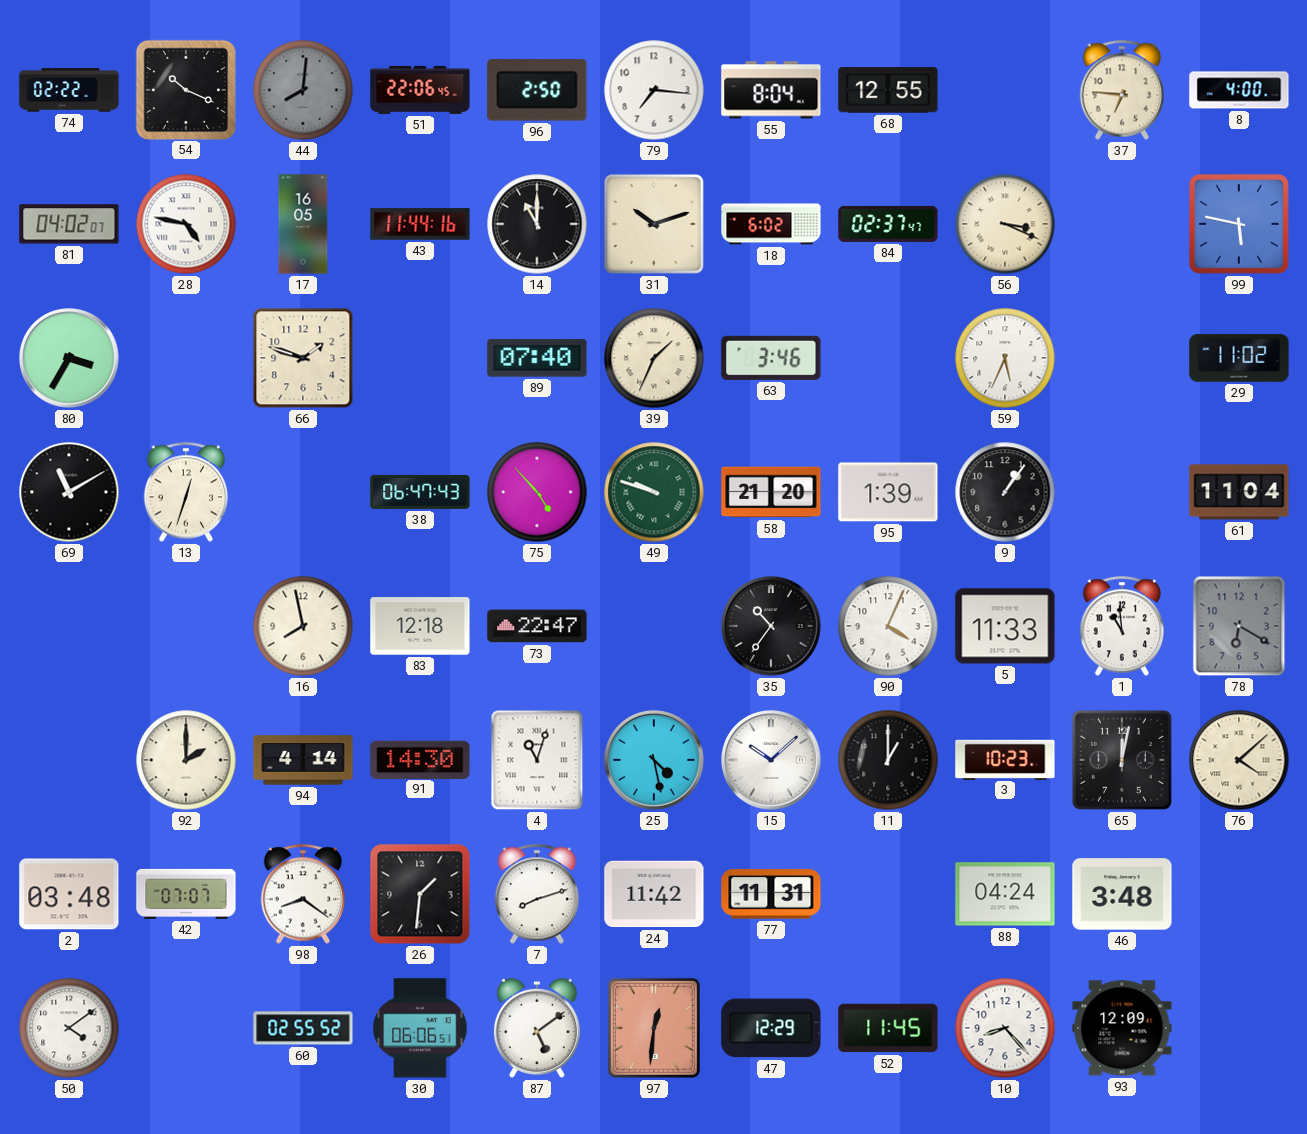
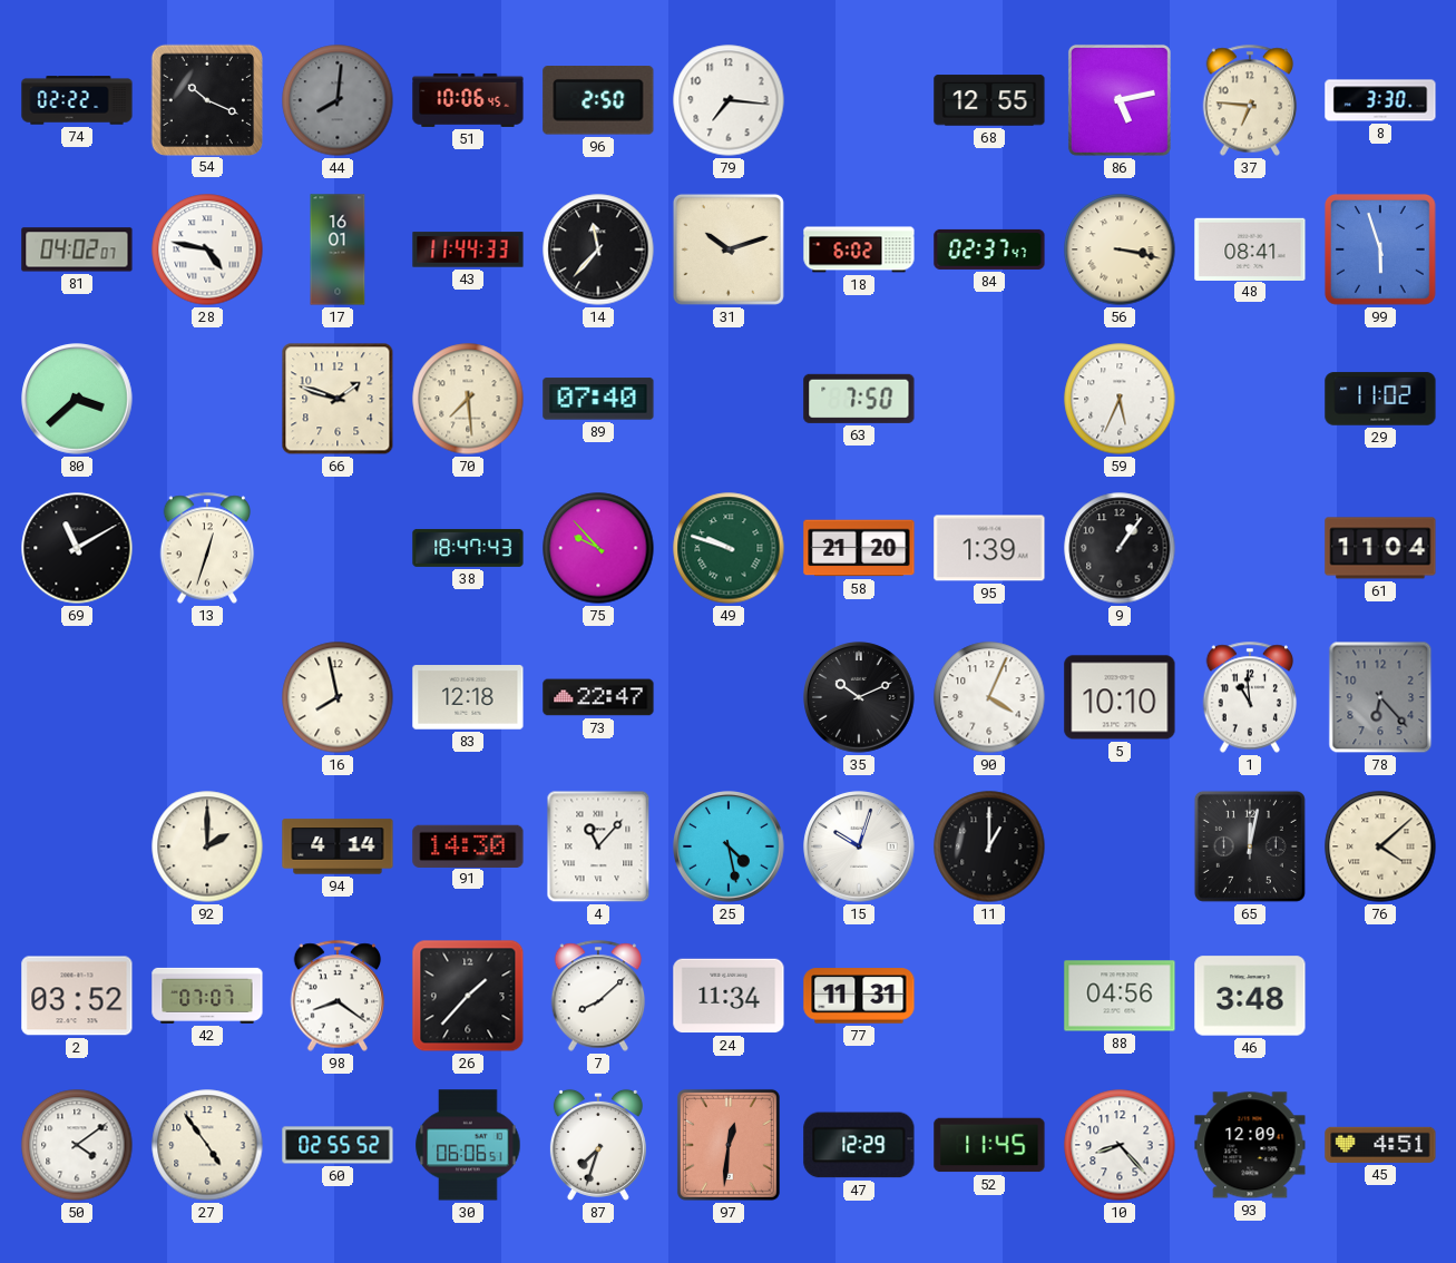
51: 22:06 -> 10:06 (468, 100)
55: 8:04 -> none (771, 90)
86: none -> 5:13 (1120, 100)
8: 4:00 -> 3:30 (1380, 100)
17: 16:05 -> 16:01 (338, 249)
43: 11:44:16 -> 11:44:33 (468, 249)
14: 11:00 -> 11:37 (598, 249)
56: 3:19 -> 3:17 (1120, 249)
48: none -> 08:41 (1250, 248)
99: 5:47 -> 5:57 (1380, 249)
80: 3:35 -> 3:38 (77, 399)
70: none -> 7:29 (468, 399)
39: 1:34 -> none (654, 358)
63: 3:46 -> 7:50 (859, 399)
38: 06:47 -> 18:47 (468, 548)
75: 4:53 -> 9:53 (598, 548)
35: 10:36 -> 10:11 (859, 697)
5: 11:33 -> 10:10 (1120, 697)
78: 6:20 -> 6:23 (1380, 697)
4: 11:03 -> 11:07 (598, 846)
15: 10:08 -> 10:03 (859, 846)
3: 10:23 -> none (1005, 759)
2: 03:48 -> 03:52 (77, 996)
26: 1:31 -> 1:37 (468, 996)
7: 8:12 -> 8:08 (598, 996)
24: 11:42 -> 11:34 (729, 996)
88: 04:24 -> 04:56 (1120, 996)
27: none -> 4:54 (207, 1145)
87: 5:09 -> 7:33 (598, 1145)
45: none -> 4:51 (1380, 1145)
